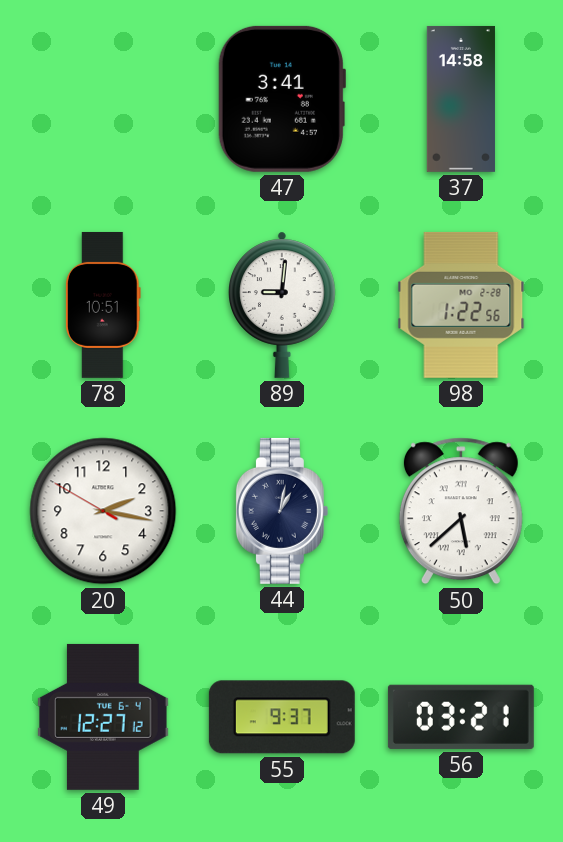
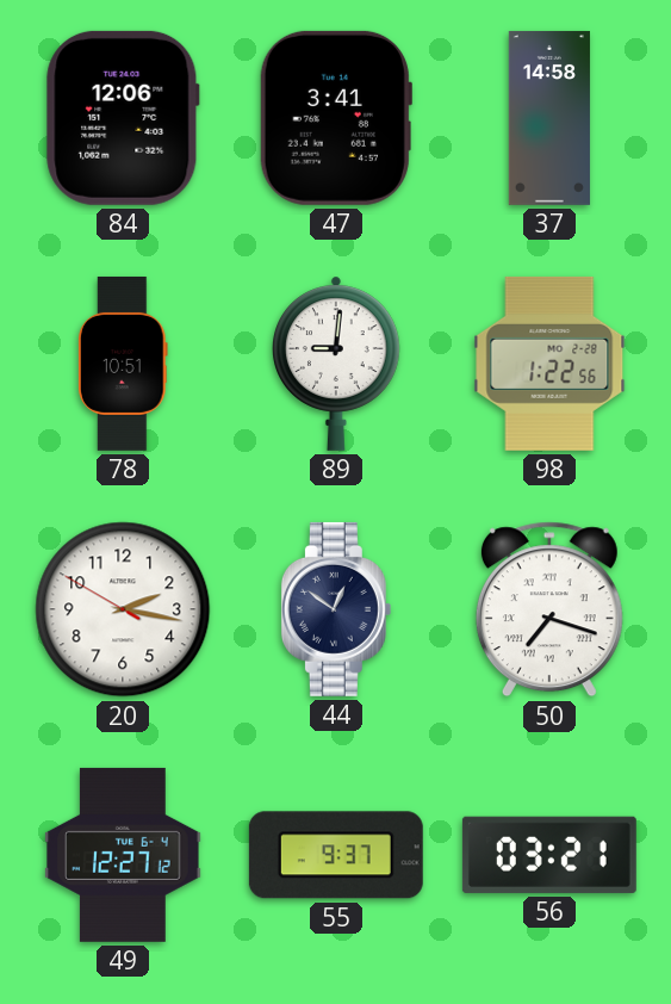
84: none -> 12:06 (123, 118)
44: 1:02 -> 12:51 (336, 609)
50: 5:38 -> 7:18 (549, 609)
